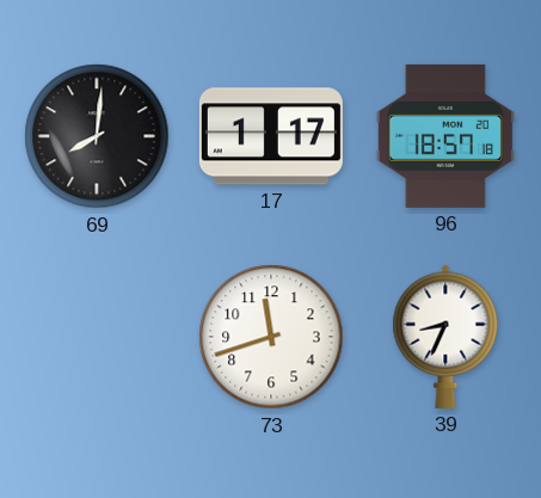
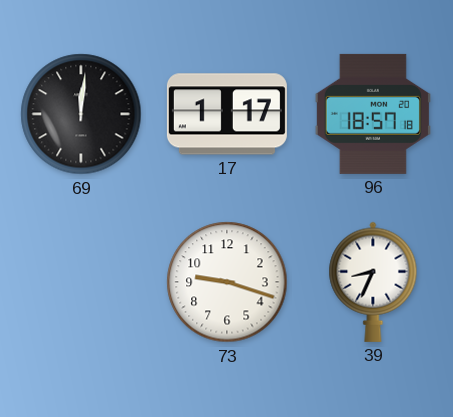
69: 8:01 -> 12:01 (81, 114)
73: 11:42 -> 9:18 (227, 282)
